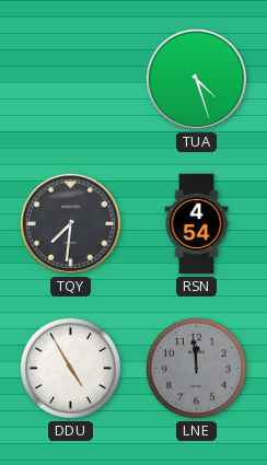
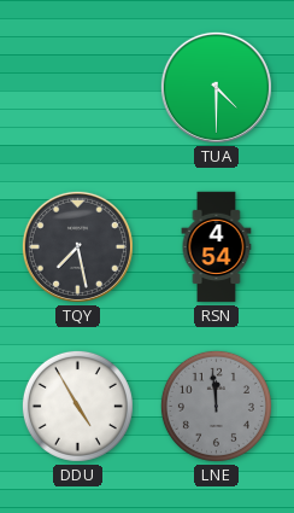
TUA: 4:27 -> 4:30 (216, 87)
TQY: 7:31 -> 7:28 (77, 246)
